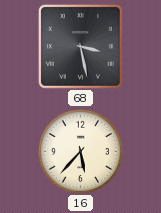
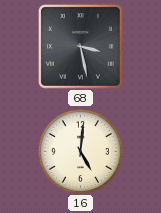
16: 5:37 -> 5:01 (80, 151)
